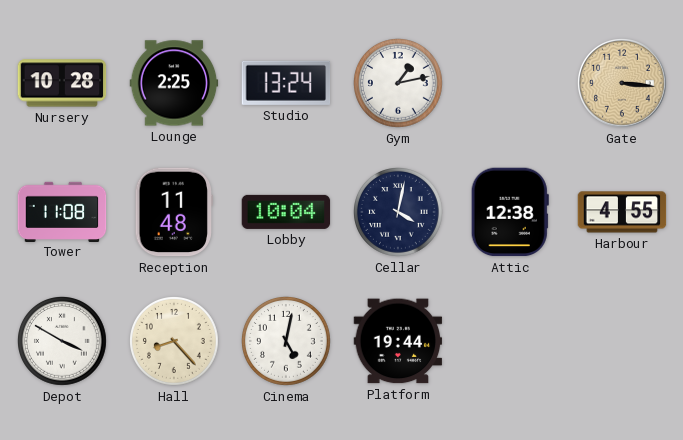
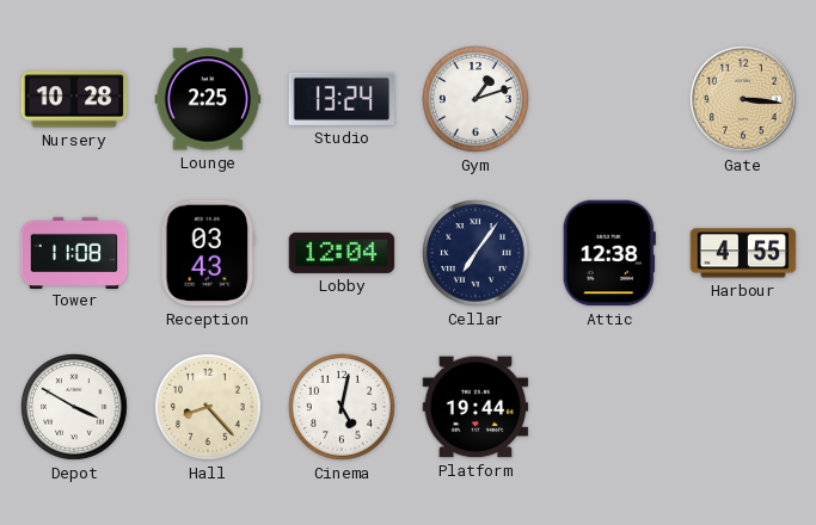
Gym: 1:13 -> 1:12 (477, 100)
Reception: 11:48 -> 03:43 (208, 253)
Lobby: 10:04 -> 12:04 (342, 253)
Cellar: 4:02 -> 7:06 (477, 254)
